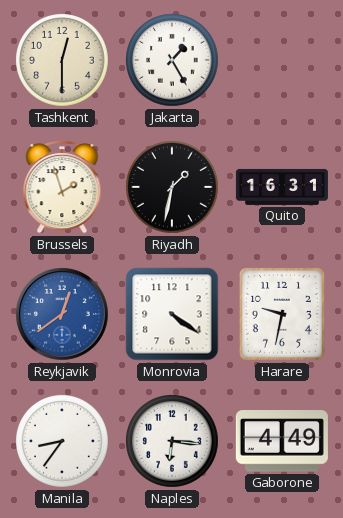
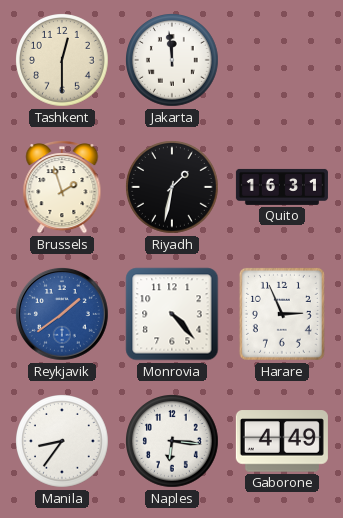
Jakarta: 1:25 -> 11:59 (173, 61)
Reykjavik: 12:39 -> 1:39 (62, 314)
Monrovia: 4:21 -> 4:23 (172, 314)
Harare: 9:32 -> 2:56 (282, 314)
